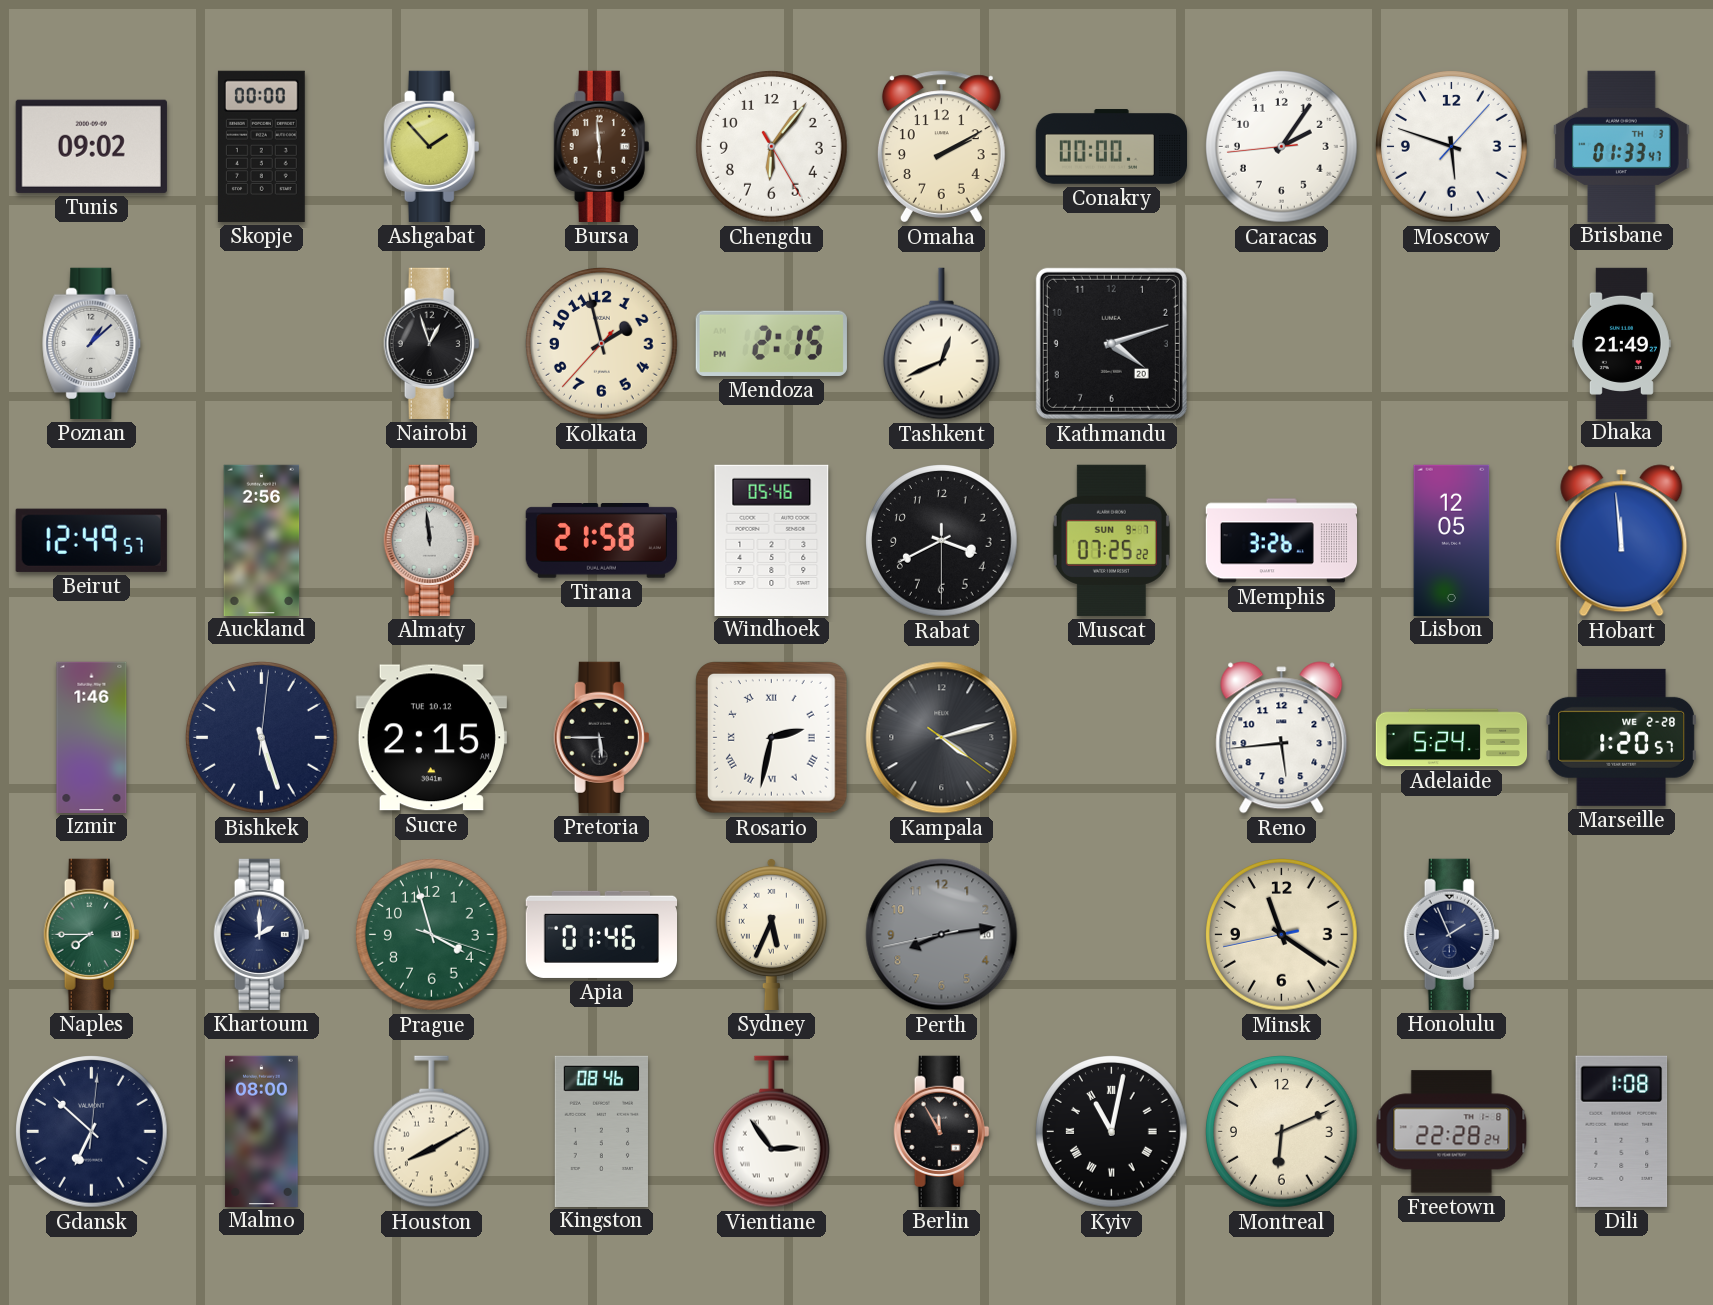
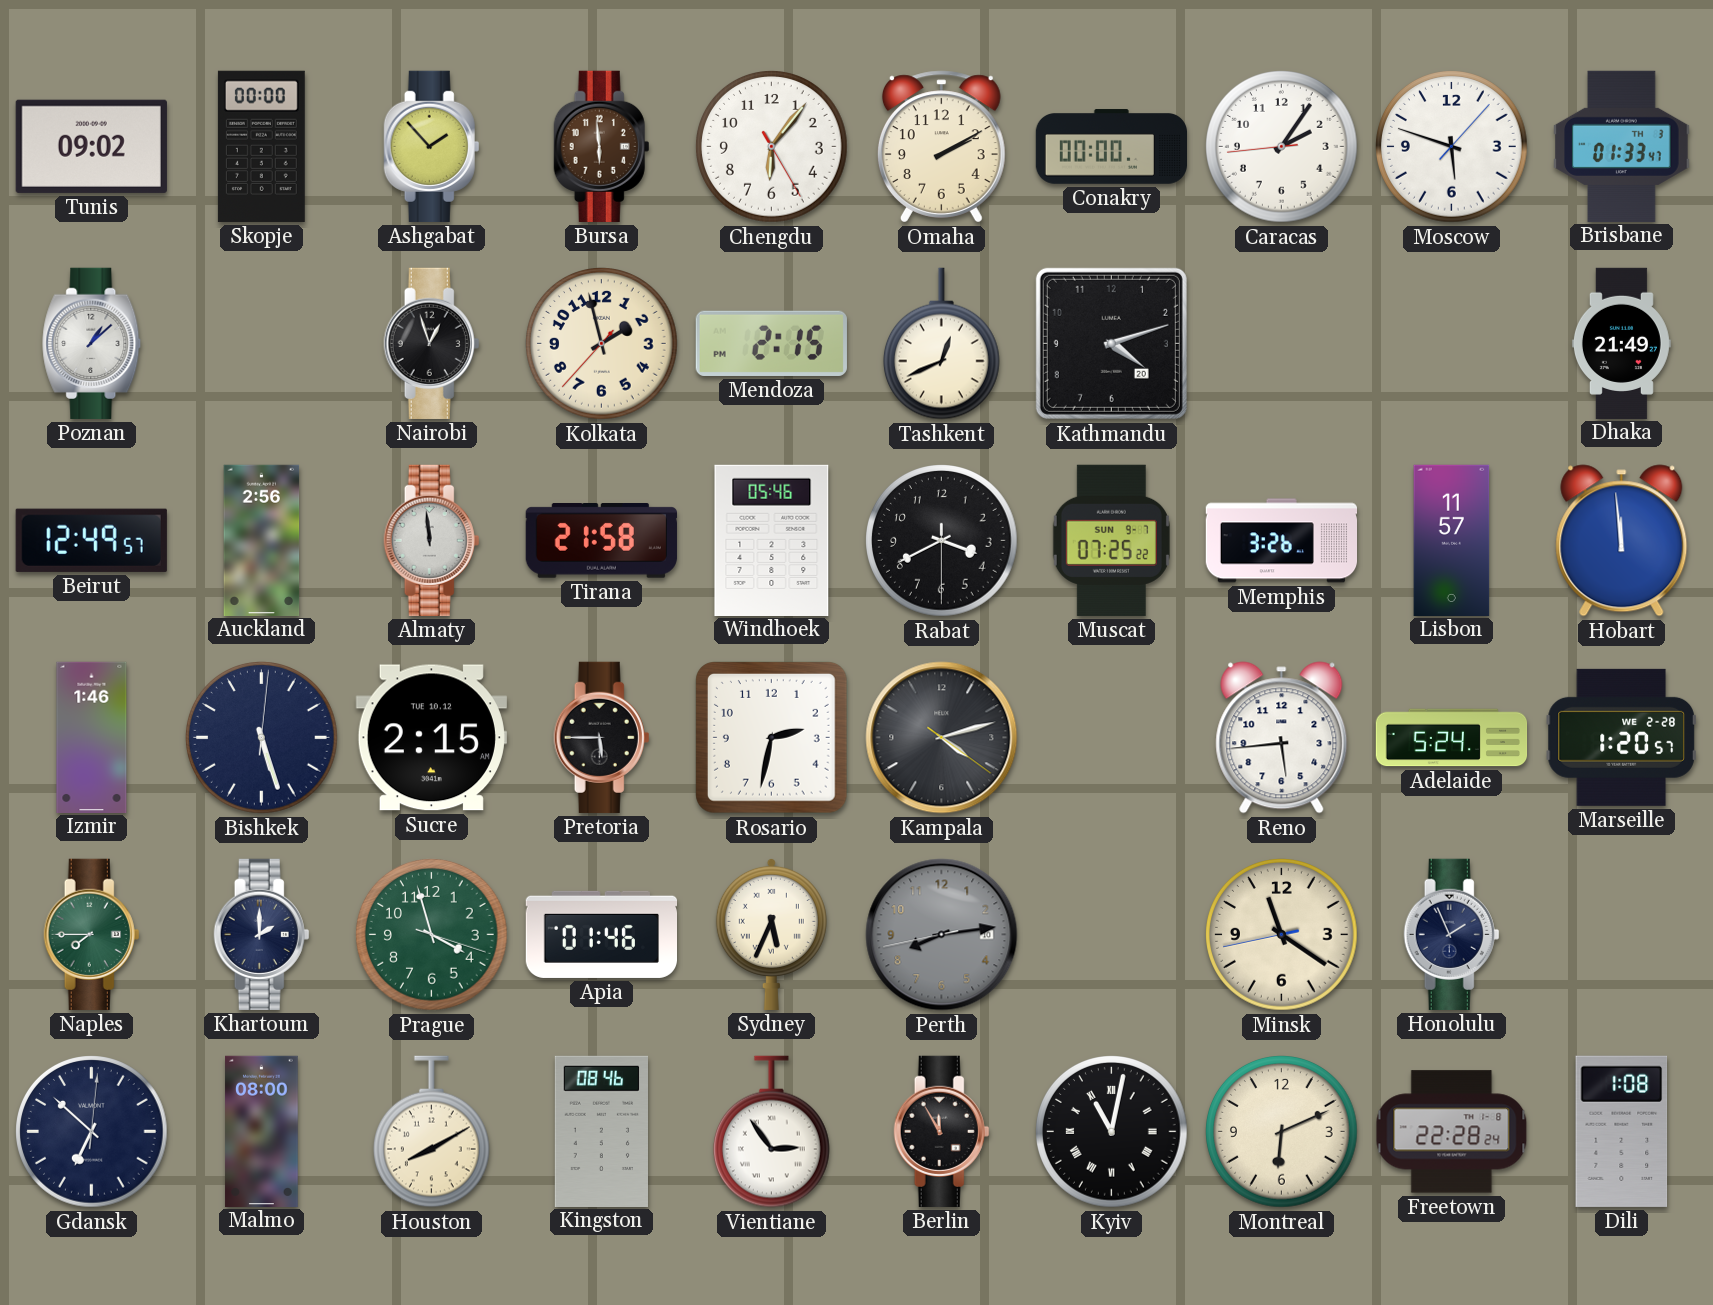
Lisbon: 12:05 -> 11:57 (1452, 540)
Rosario numerals: Roman -> Arabic (771, 737)
